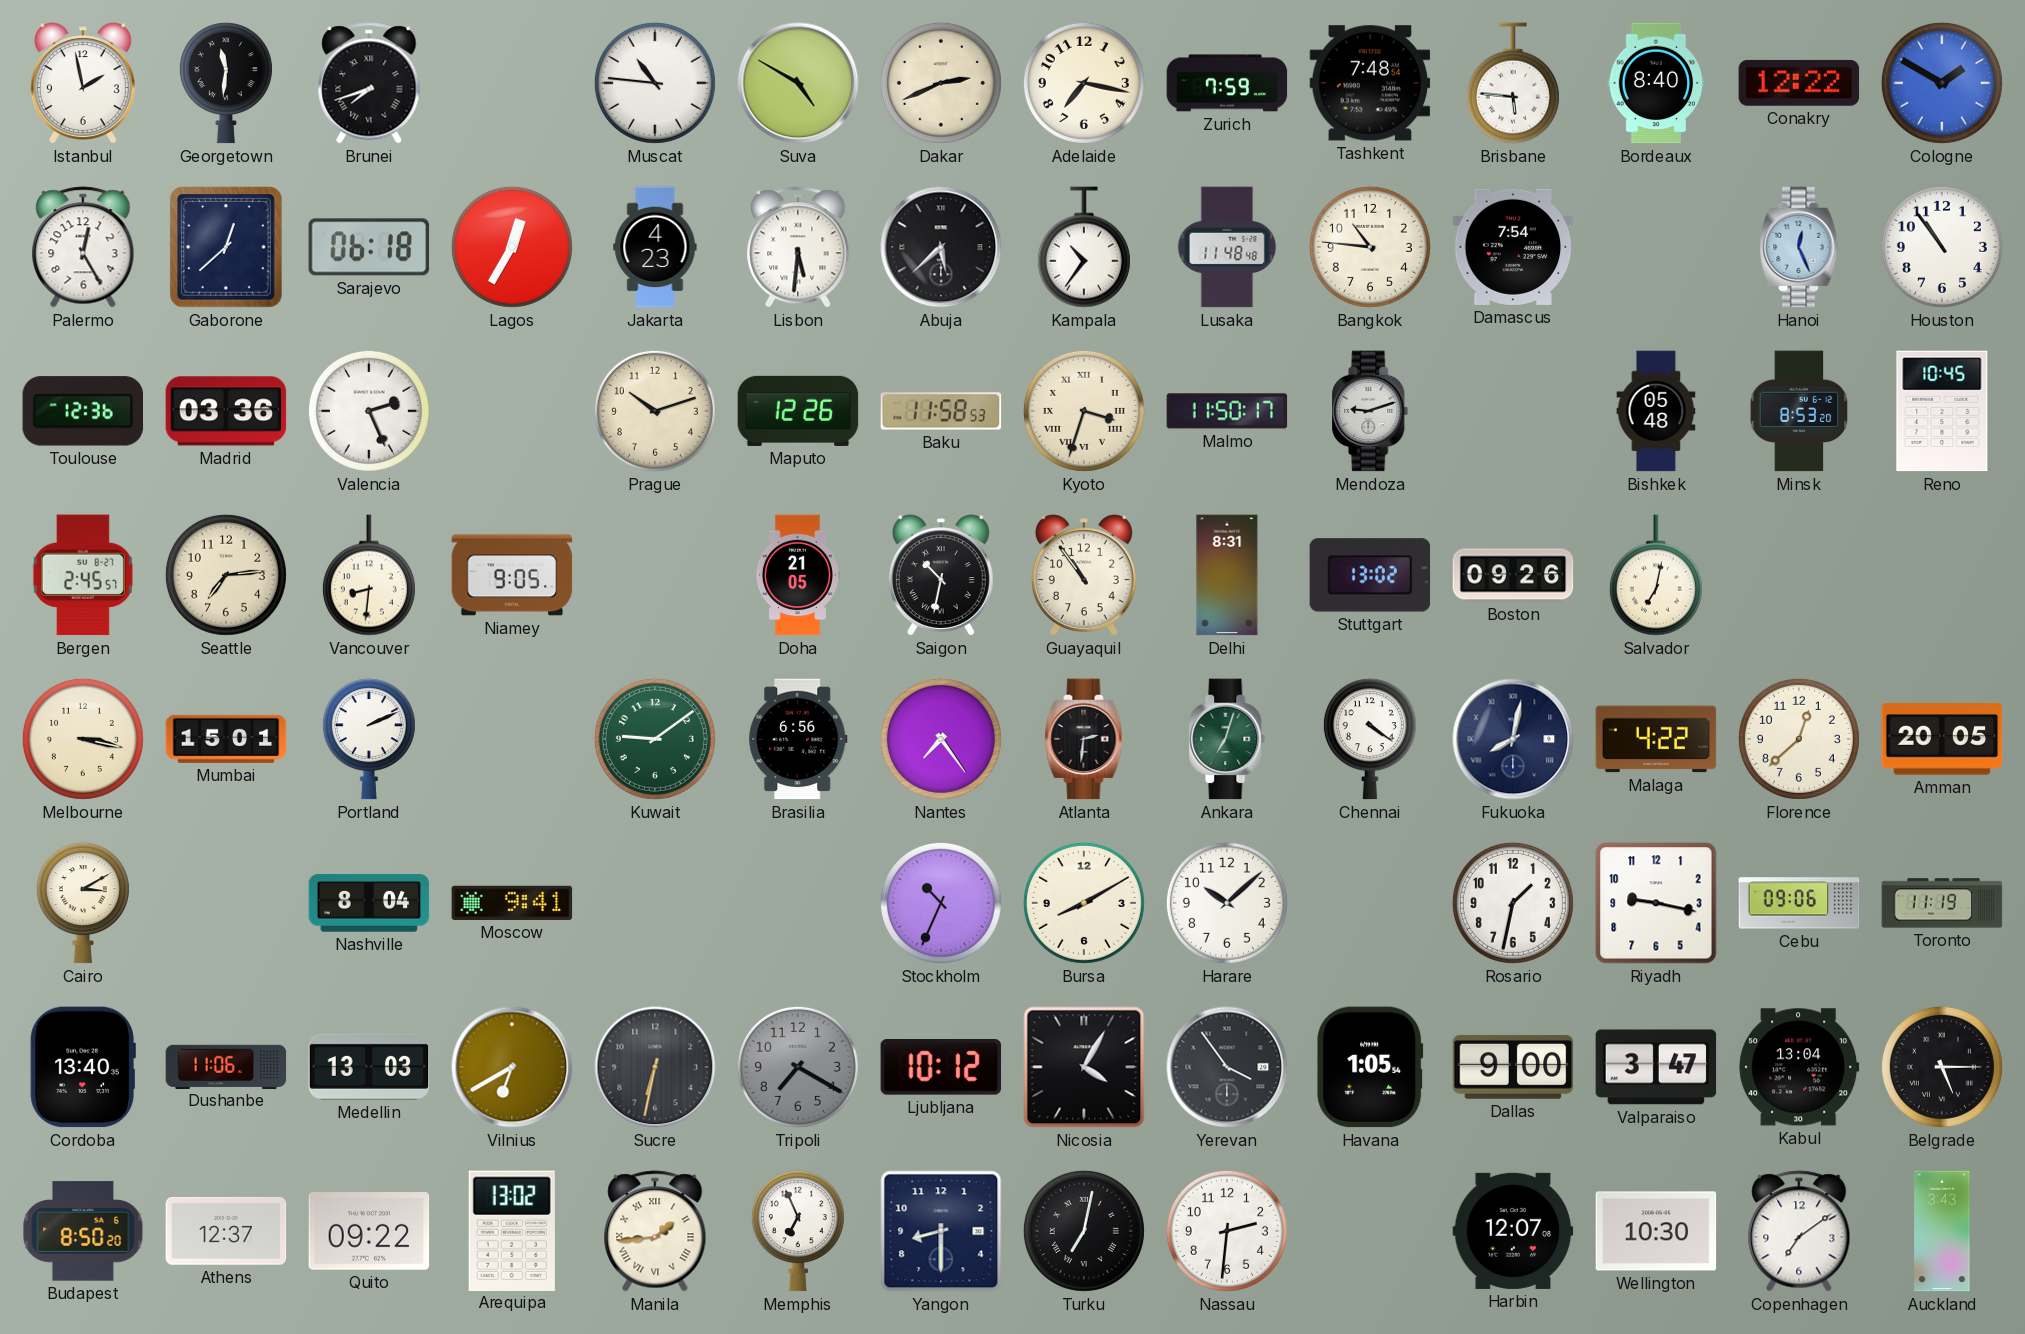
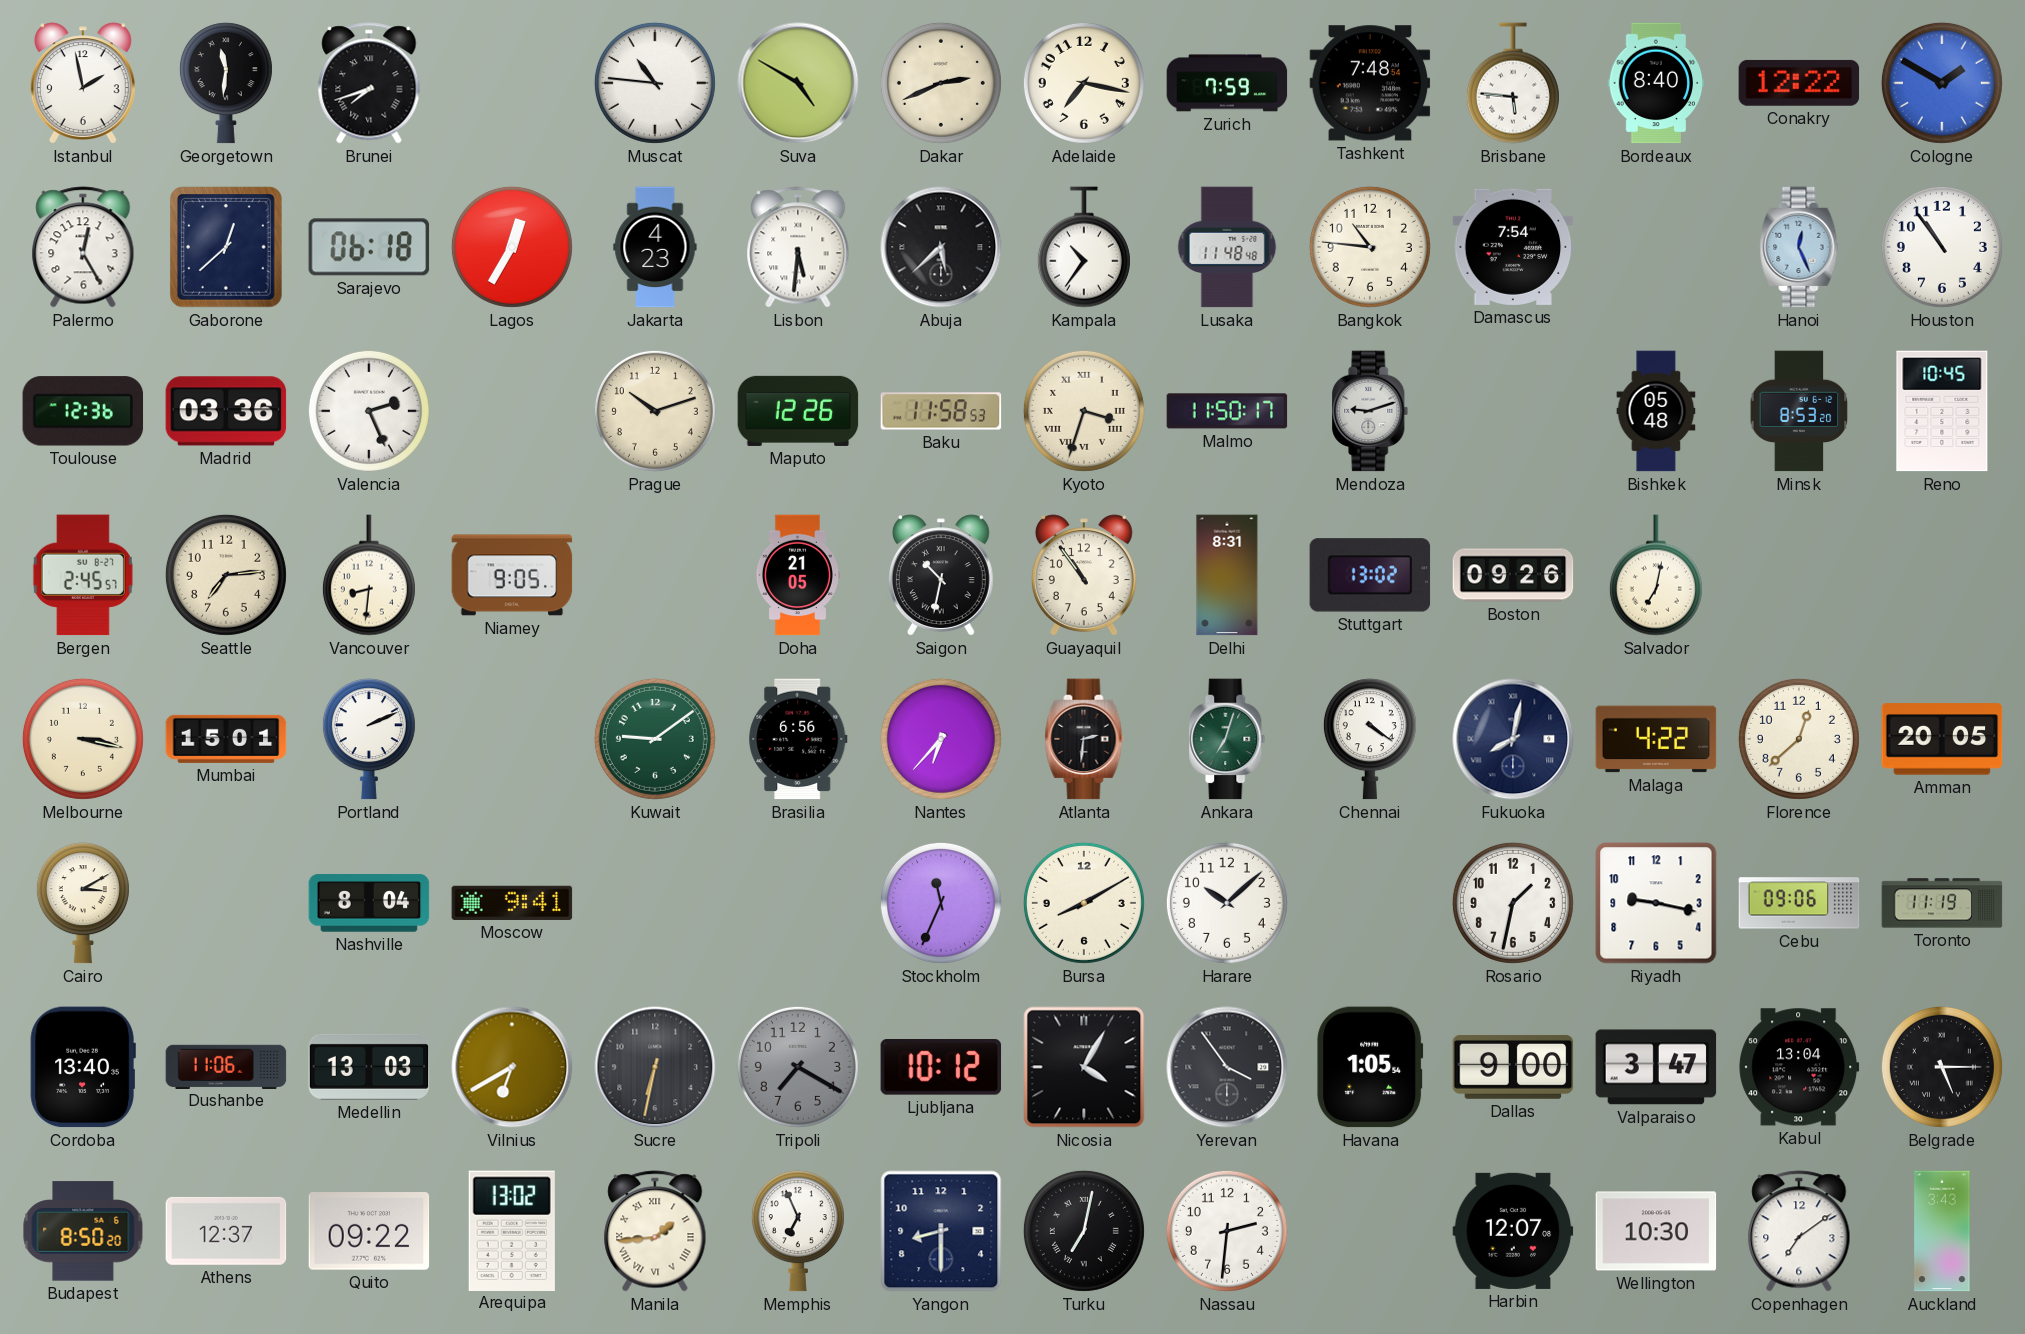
Nantes: 7:24 -> 6:37 (941, 739)
Stockholm: 10:34 -> 11:34 (941, 903)
